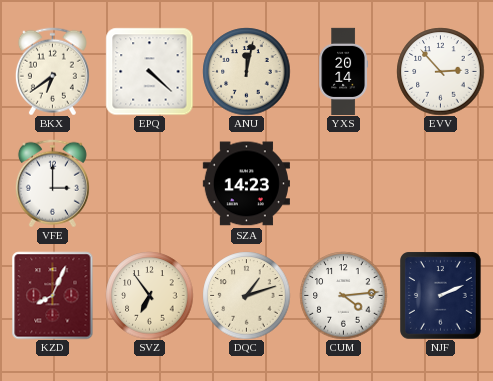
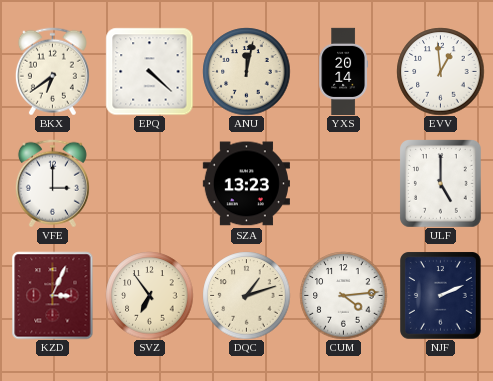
EVV: 2:53 -> 12:59 (440, 71)
SZA: 14:23 -> 13:23 (246, 184)
ULF: none -> 5:00 (441, 184)
KZD: 8:04 -> 3:04 (53, 295)
